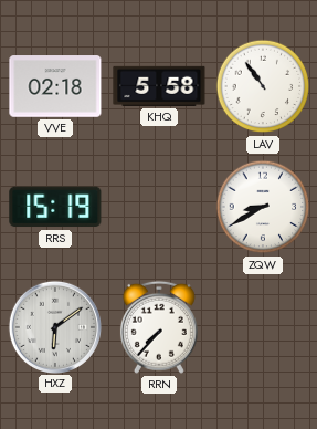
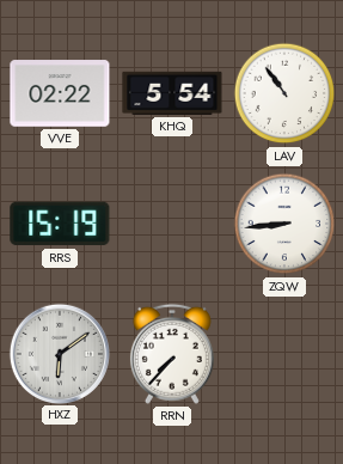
VVE: 02:18 -> 02:22 (60, 93)
KHQ: 5:58 -> 5:54 (172, 93)
ZQW: 8:40 -> 8:44 (284, 224)
